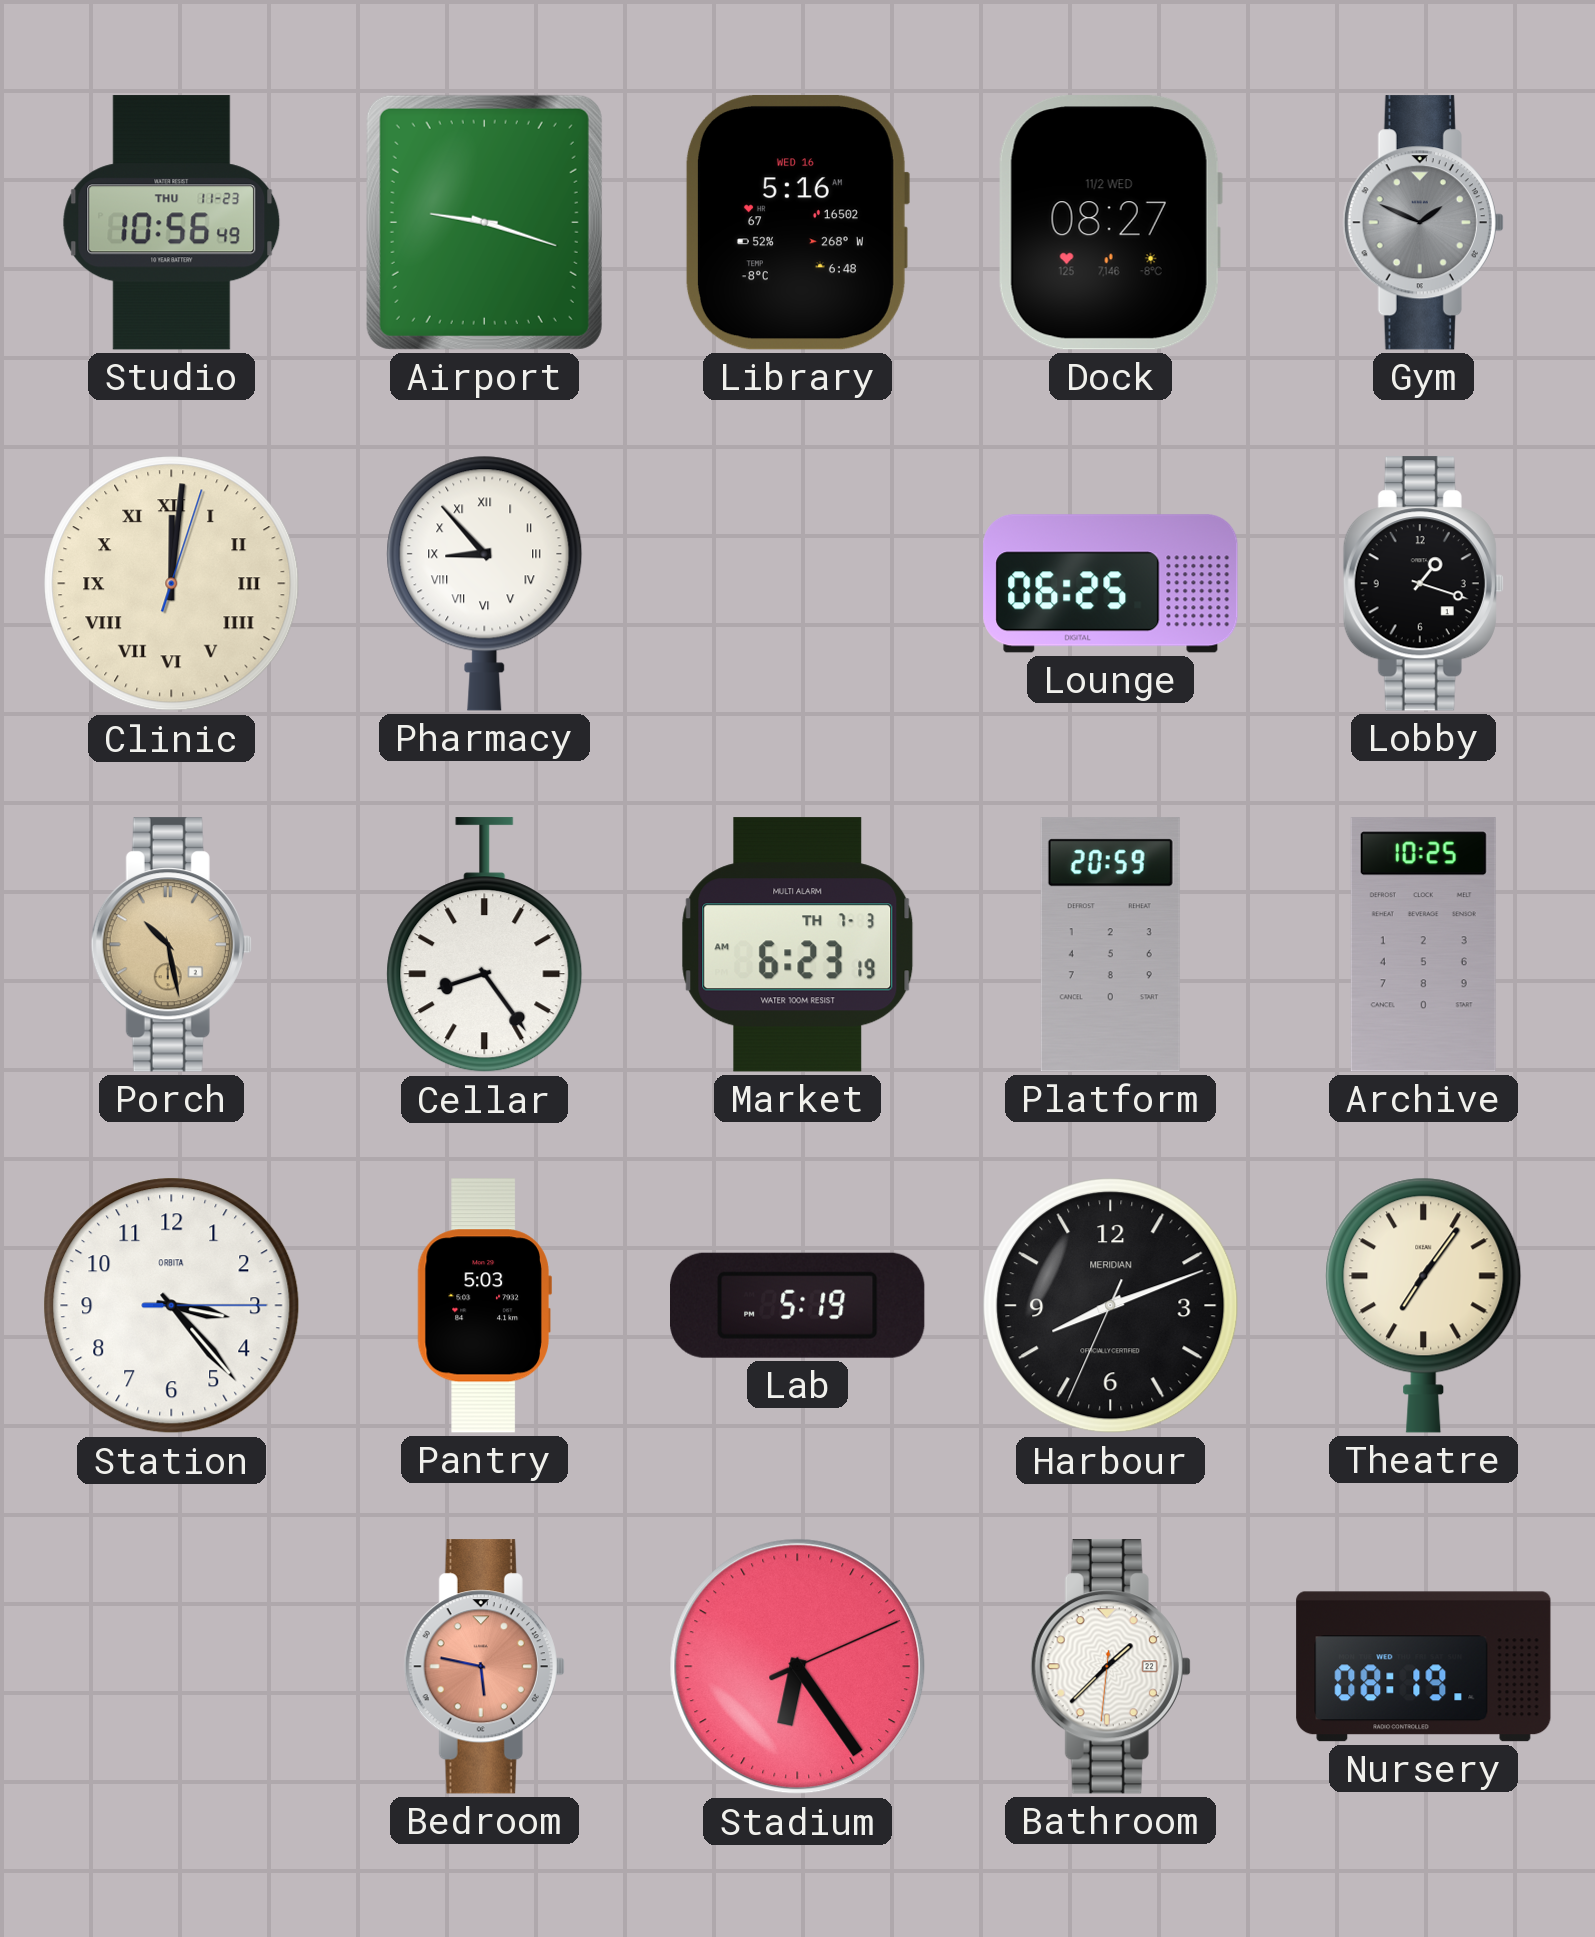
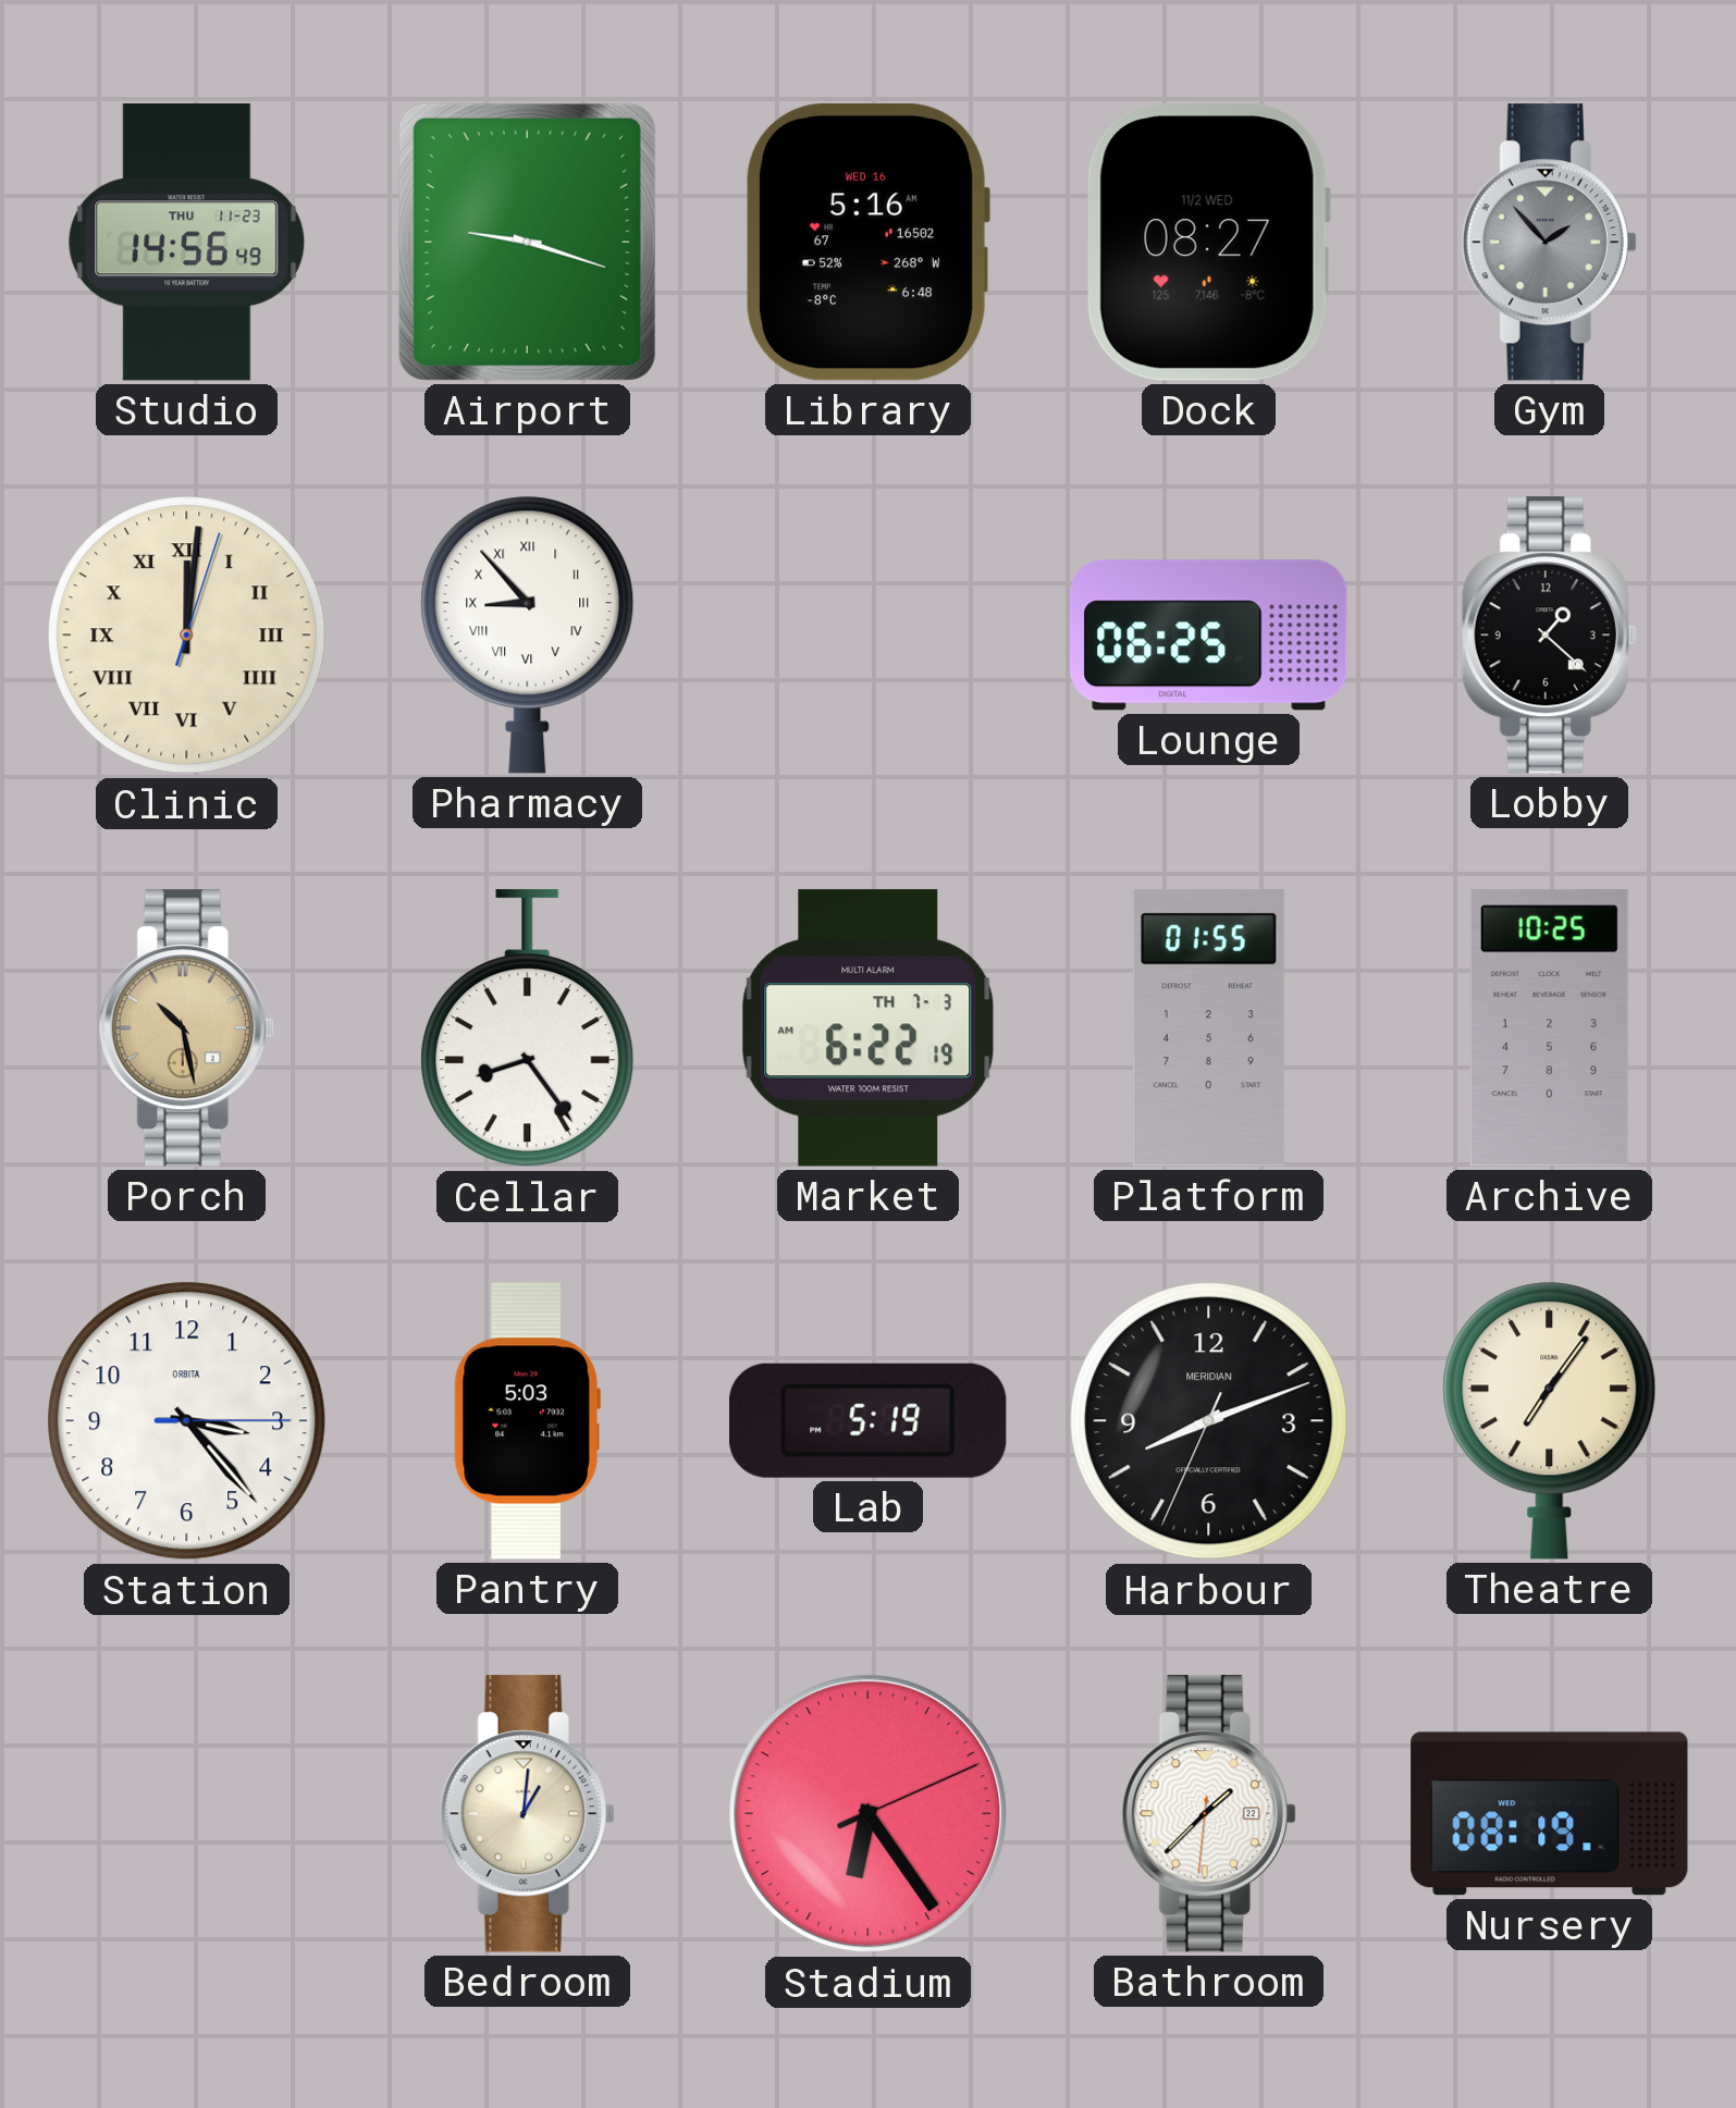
Studio: 10:56 -> 14:56 (187, 243)
Gym: 1:49 -> 1:53 (1549, 243)
Lobby: 1:18 -> 1:22 (1549, 636)
Market: 6:23 -> 6:22 (869, 1028)
Platform: 20:59 -> 01:55 (1208, 1028)
Bedroom: 5:47 -> 1:01 (527, 1814)
Bedroom dial: salmon -> cream (527, 1814)
